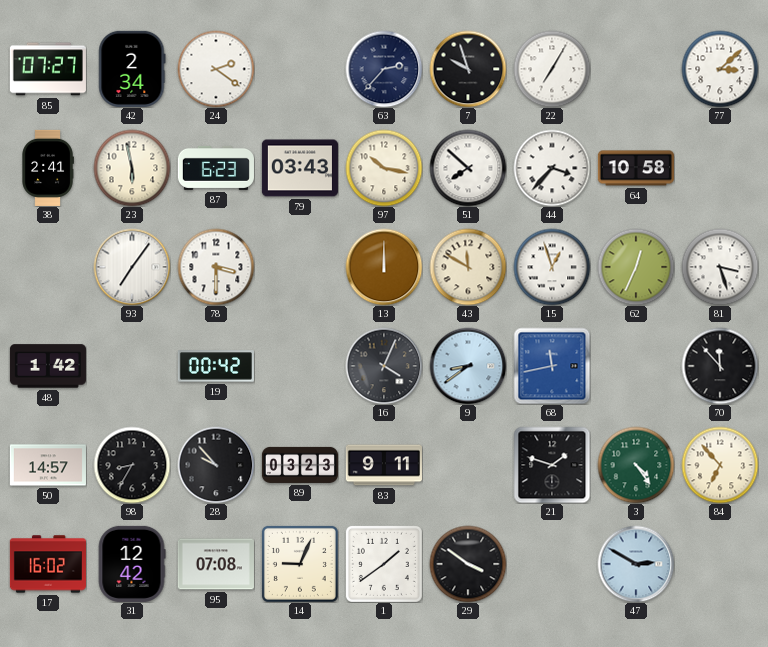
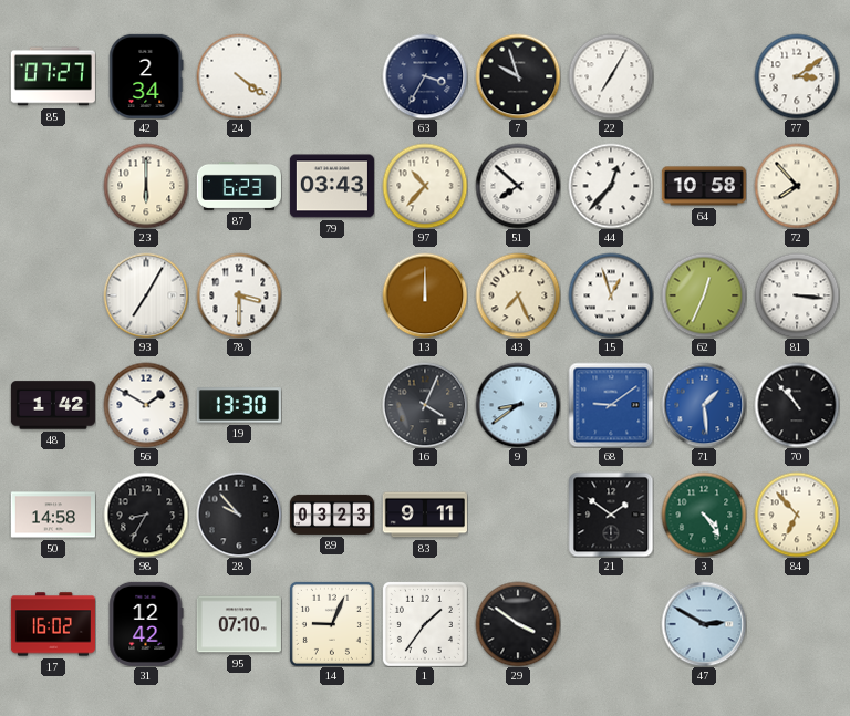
24: 2:21 -> 4:21 (239, 76)
63: 2:37 -> 3:35 (425, 76)
77: 3:08 -> 3:09 (797, 76)
38: 2:41 -> none (48, 168)
23: 5:58 -> 6:00 (146, 186)
97: 10:17 -> 10:37 (425, 186)
44: 3:37 -> 12:37 (611, 186)
72: none -> 7:53 (797, 186)
93: 7:06 -> 7:05 (146, 295)
43: 11:50 -> 7:26 (518, 295)
81: 3:27 -> 3:16 (797, 295)
56: none -> 1:50 (146, 405)
19: 00:42 -> 13:30 (239, 405)
68: 11:43 -> 9:09 (611, 405)
71: none -> 1:29 (704, 405)
70: 11:53 -> 10:53 (797, 405)
50: 14:57 -> 14:58 (53, 515)
21: 1:48 -> 1:51 (611, 515)
95: 07:08 -> 07:10 (239, 624)
1: 1:39 -> 1:36 (425, 624)
